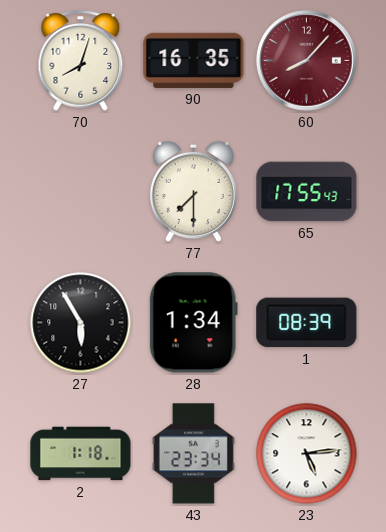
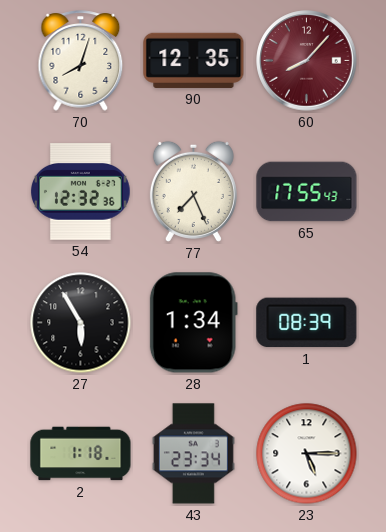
90: 16:35 -> 12:35 (194, 60)
54: none -> 12:32 (80, 192)
77: 7:30 -> 7:26 (193, 191)
23: 5:14 -> 5:15 (307, 454)
